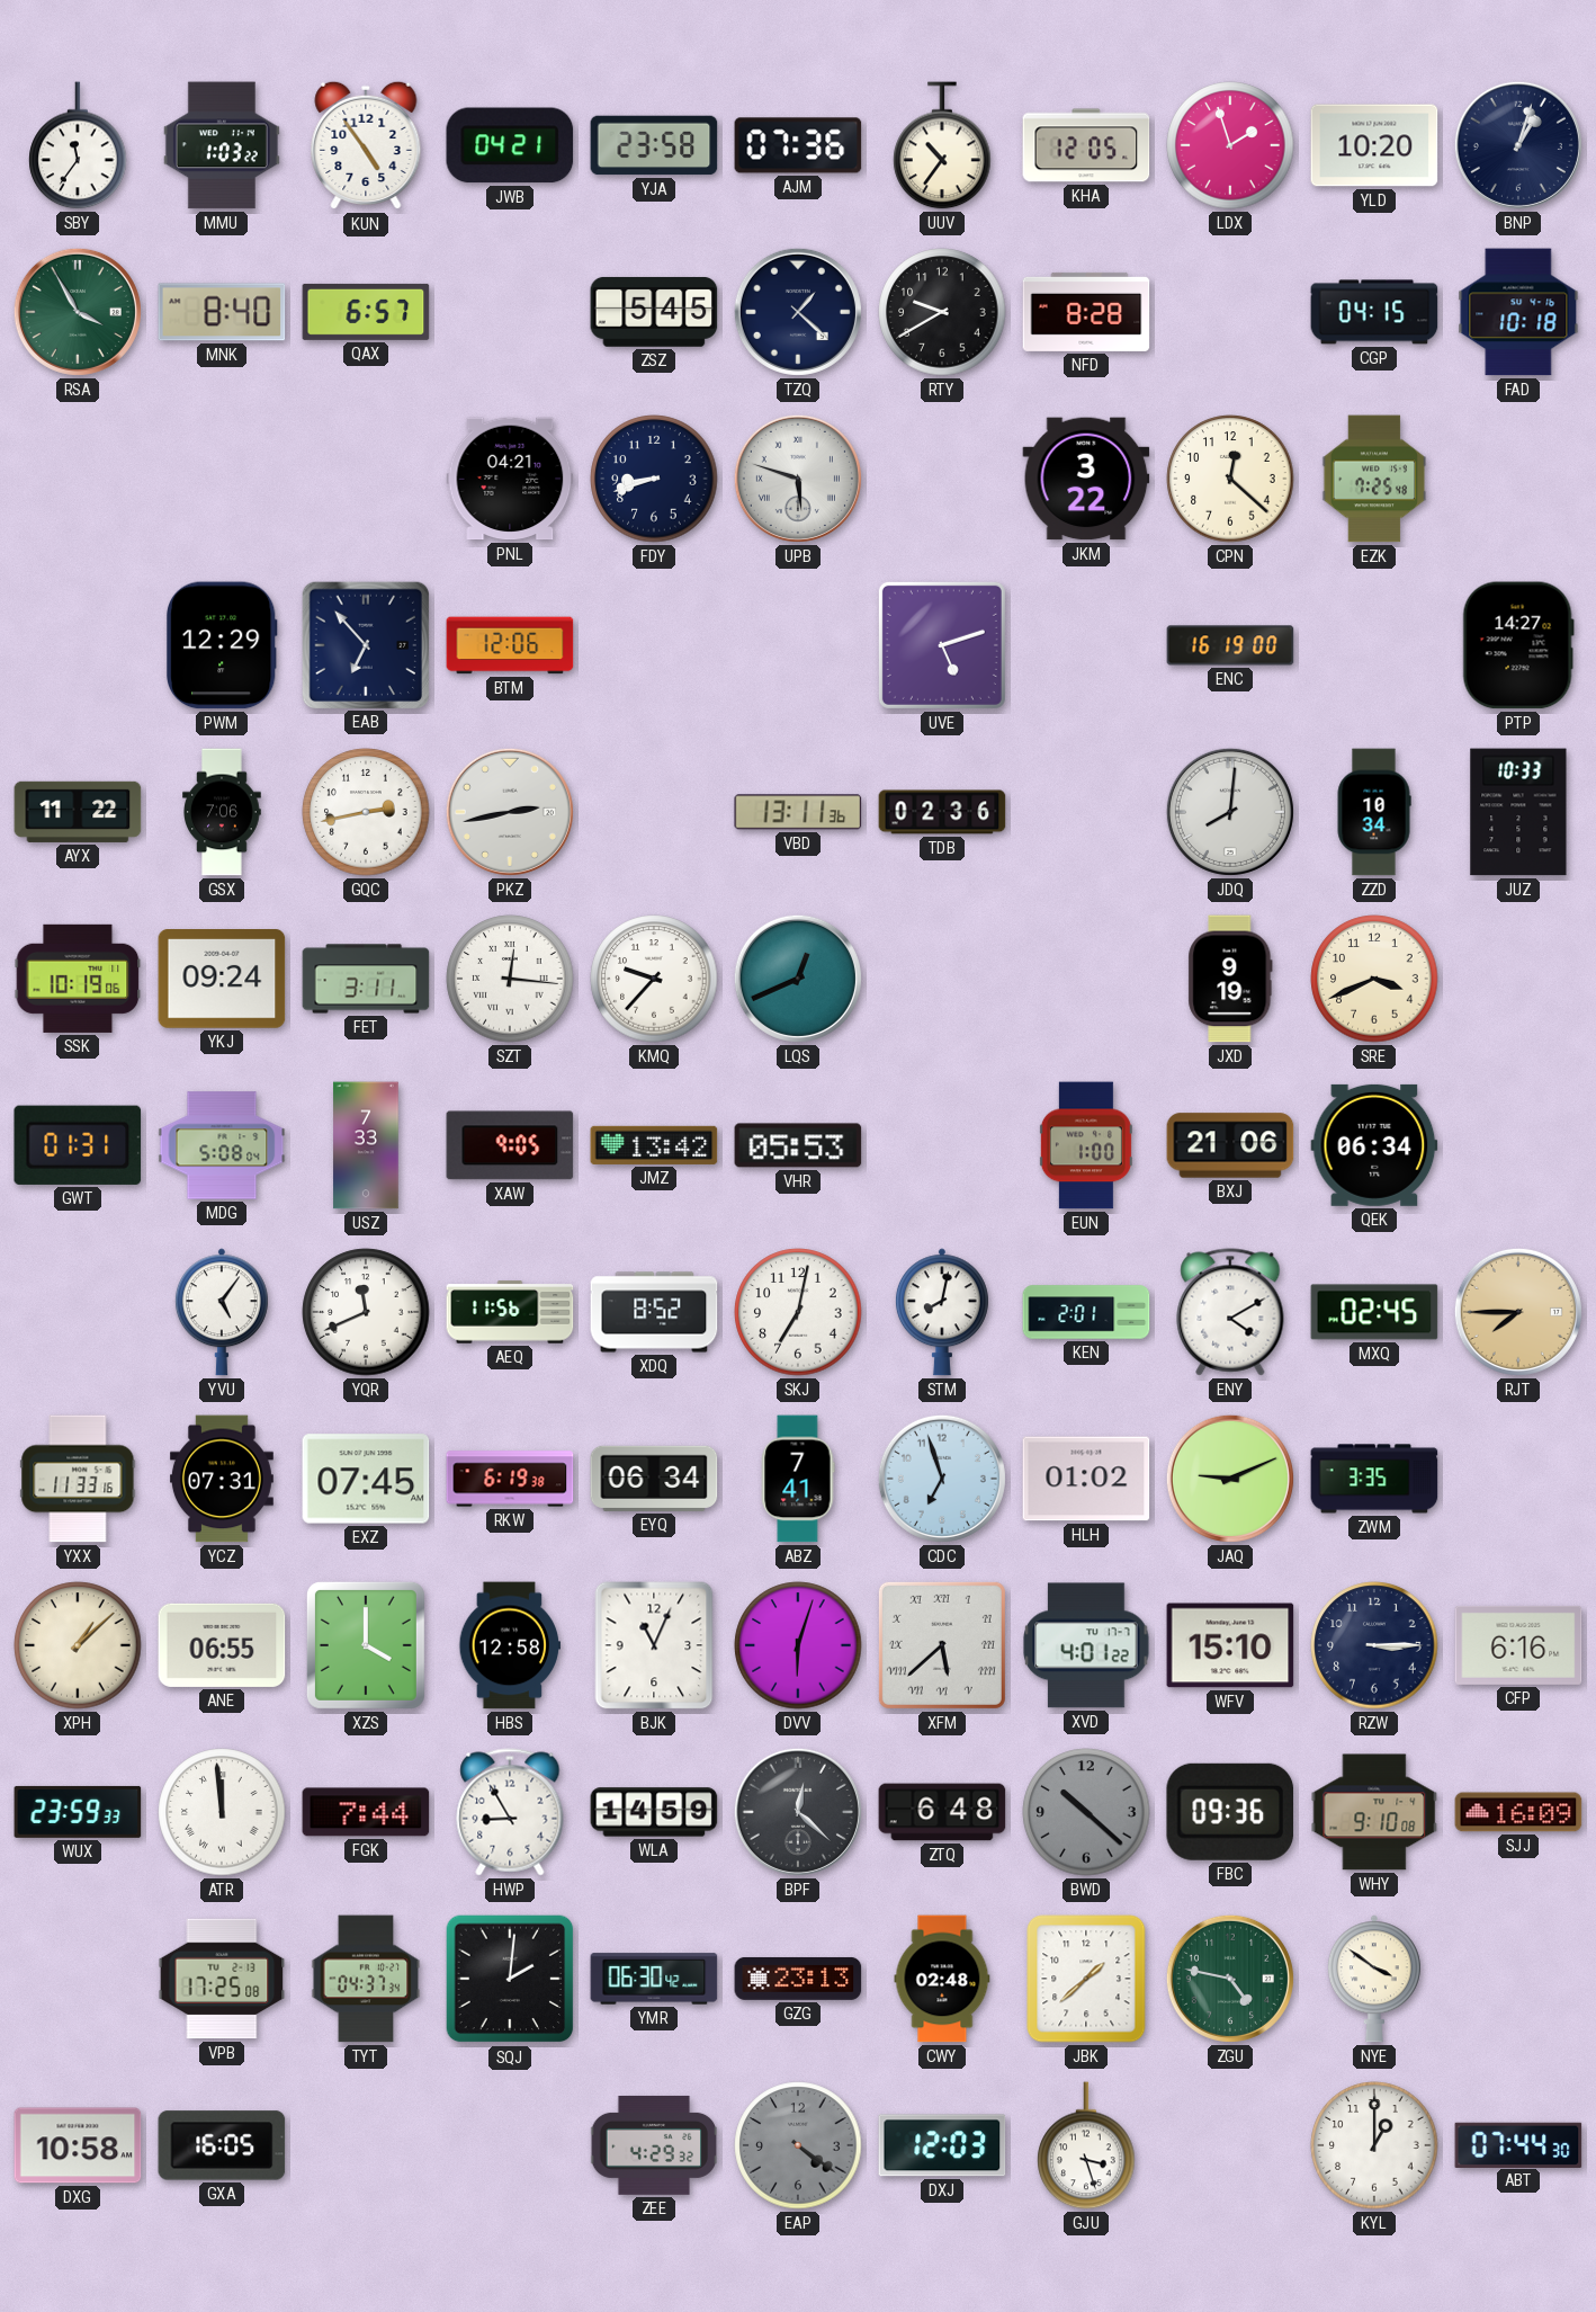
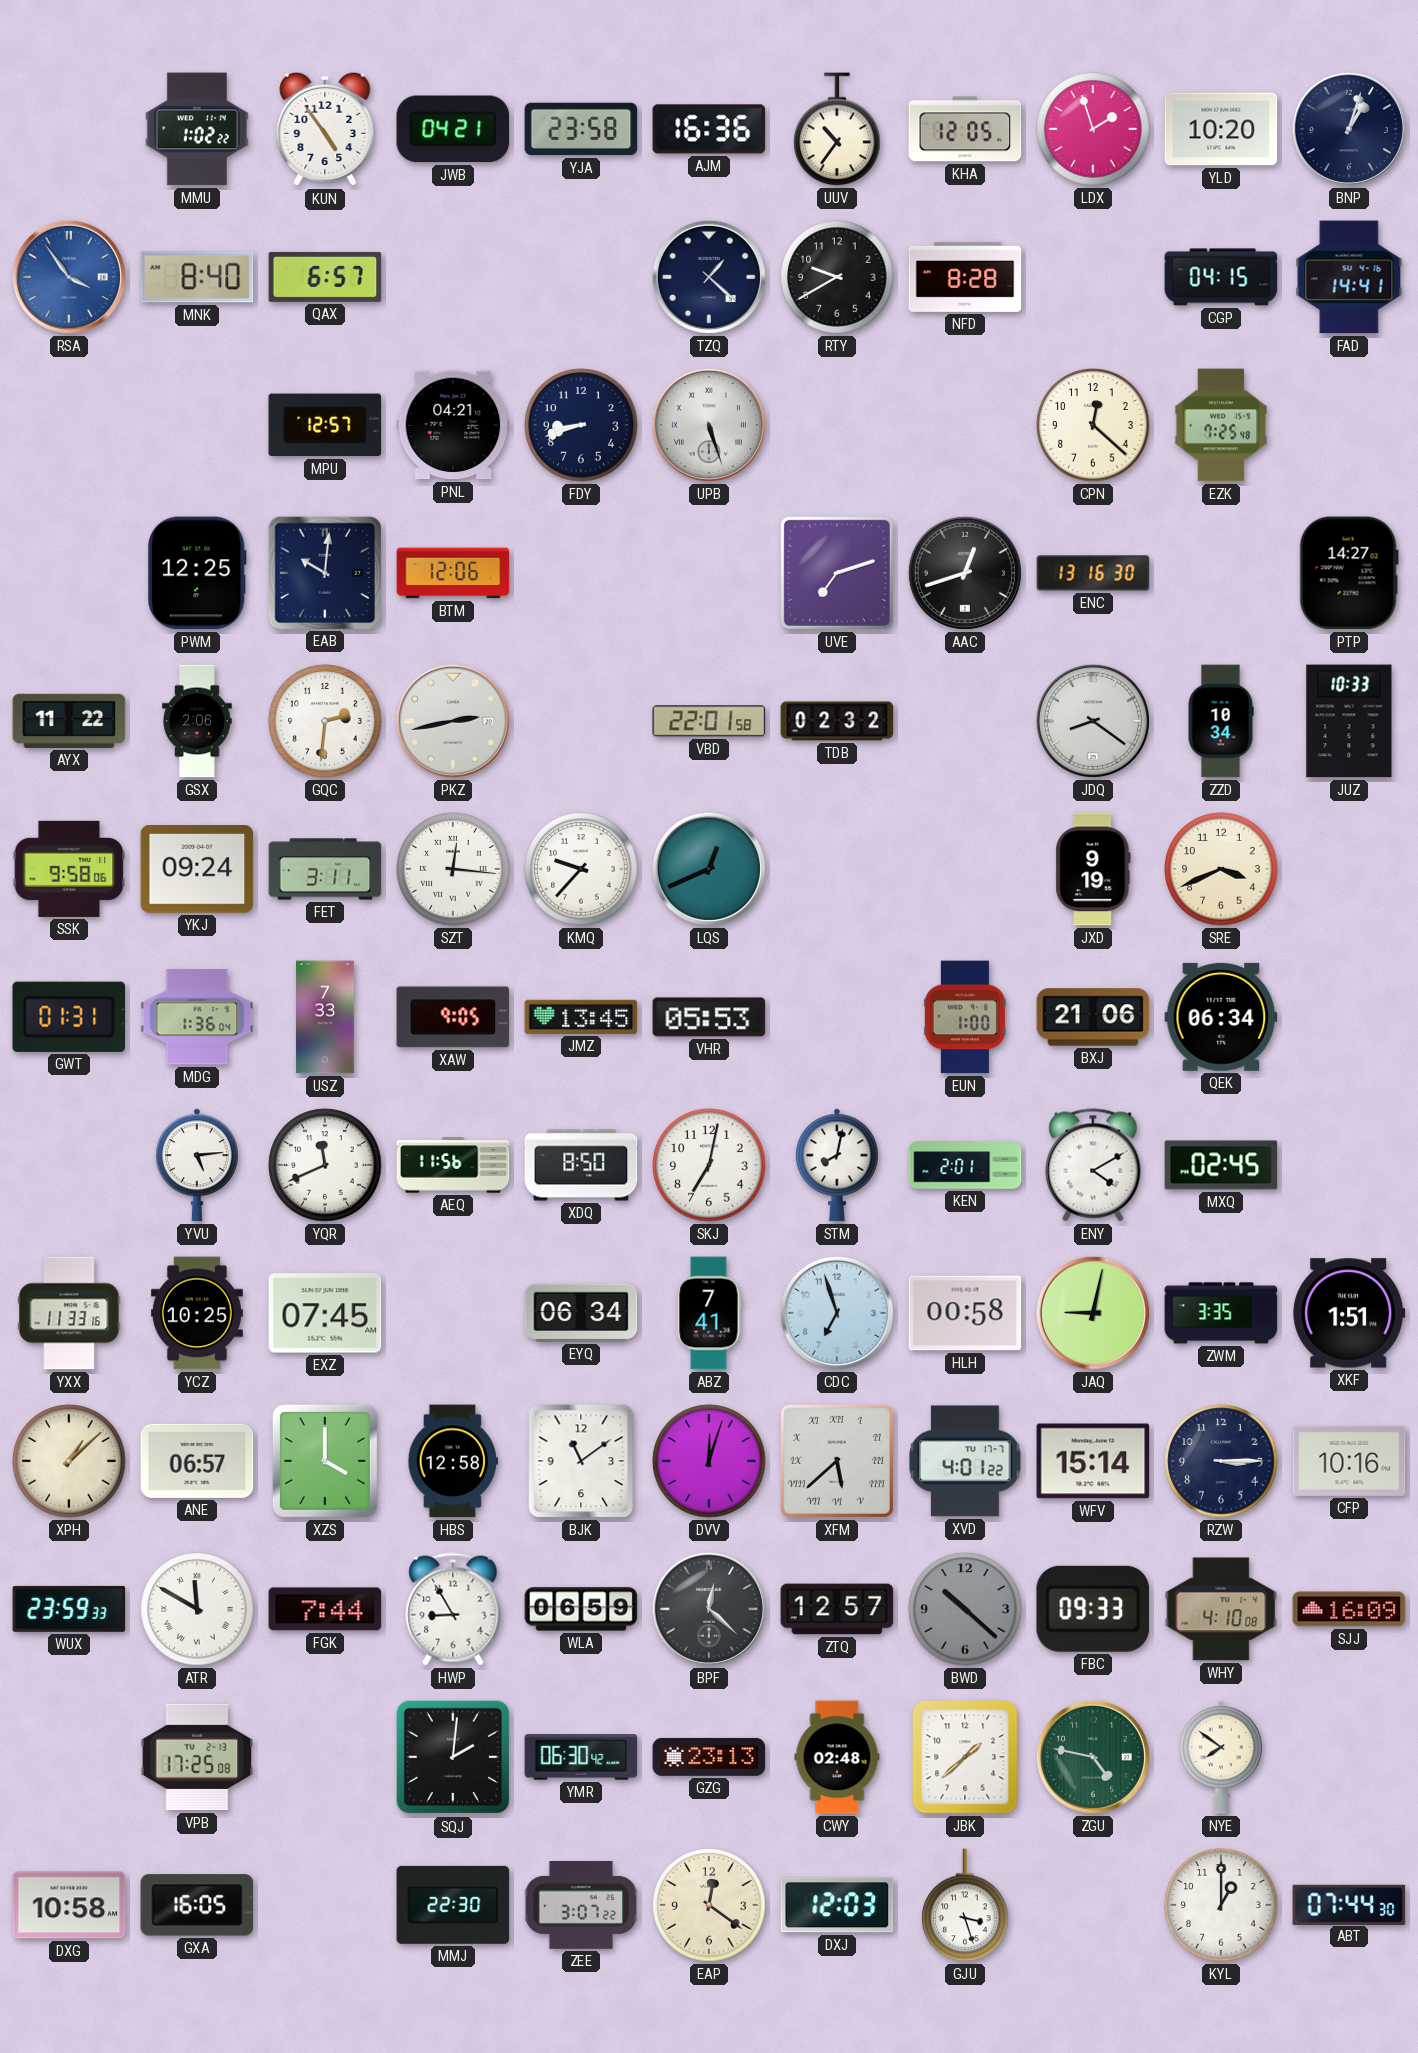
SBY: 11:36 -> none (78, 145)
MMU: 1:03 -> 1:02 (197, 129)
AJM: 07:36 -> 16:36 (709, 129)
RSA: 3:55 -> 3:54 (69, 277)
RSA dial: green -> blue (69, 277)
ZSZ: 5:45 -> none (654, 312)
FAD: 10:18 -> 14:41 (1349, 277)
MPU: none -> 12:57 (325, 425)
UPB: 5:48 -> 5:27 (709, 425)
JKM: 3:22 -> none (1086, 479)
PWM: 12:29 -> 12:25 (198, 573)
EAB: 6:53 -> 10:01 (324, 572)
UVE: 5:12 -> 7:12 (837, 573)
AAC: none -> 12:42 (965, 573)
ENC: 16:19 -> 13:16 (1093, 573)
GSX: 7:06 -> 2:06 (197, 721)
GQC: 2:43 -> 2:31 (325, 721)
VBD: 13:11 -> 22:01 (709, 721)
TDB: 02:36 -> 02:32 (837, 721)
JDQ: 8:01 -> 8:21 (1093, 721)
SSK: 10:19 -> 9:58 (69, 869)
MDG: 5:08 -> 1:36 (197, 1017)
JMZ: 13:42 -> 13:45 (581, 1017)
YVU: 5:06 -> 5:14 (197, 1165)
XDQ: 8:52 -> 8:50 (581, 1165)
RJT: 7:45 -> none (1518, 1312)
YCZ: 07:31 -> 10:25 (197, 1313)
RKW: 6:19 -> none (510, 1479)
HLH: 01:02 -> 00:58 (965, 1313)
JAQ: 9:11 -> 9:02 (1093, 1313)
XKF: none -> 1:51 (1349, 1313)
ANE: 06:55 -> 06:57 (197, 1461)
BJK: 11:04 -> 11:09 (581, 1461)
DVV: 6:03 -> 12:03 (709, 1461)
WFV: 15:10 -> 15:14 (1093, 1461)
CFP: 6:16 -> 10:16 (1349, 1461)
ATR: 11:59 -> 11:50 (197, 1609)
WLA: 14:59 -> 06:59 (581, 1609)
ZTQ: 6:48 -> 12:57 (837, 1609)
FBC: 09:36 -> 09:33 (1092, 1609)
WHY: 9:10 -> 4:10 (1221, 1609)
TYT: 04:37 -> none (366, 1979)
NYE: 3:51 -> 7:51 (1221, 1757)
MMJ: none -> 22:30 (453, 1905)
ZEE: 4:29 -> 3:07 (581, 1905)
EAP: 4:21 -> 12:21 (709, 1905)
EAP dial: grey -> cream (709, 1905)
